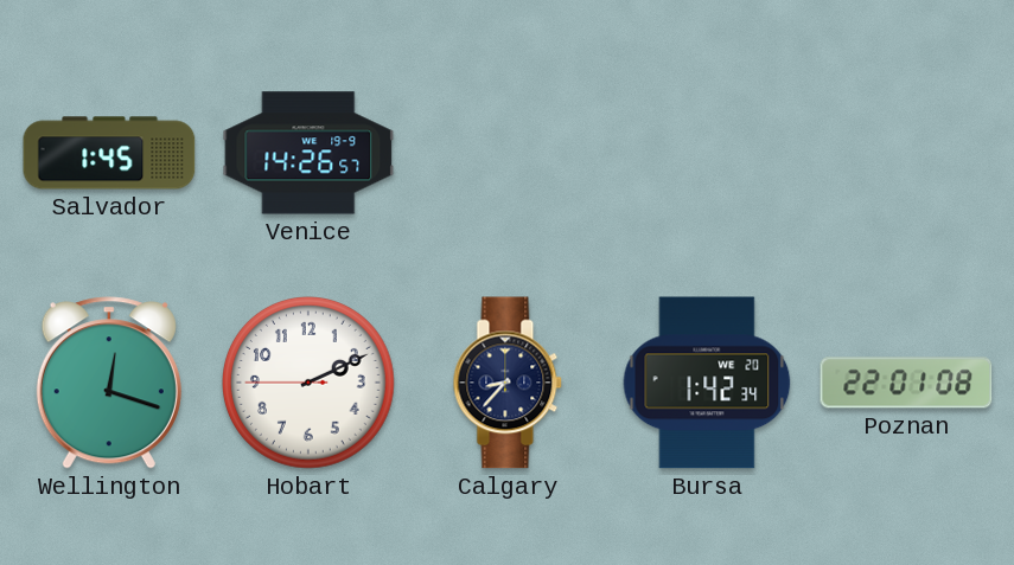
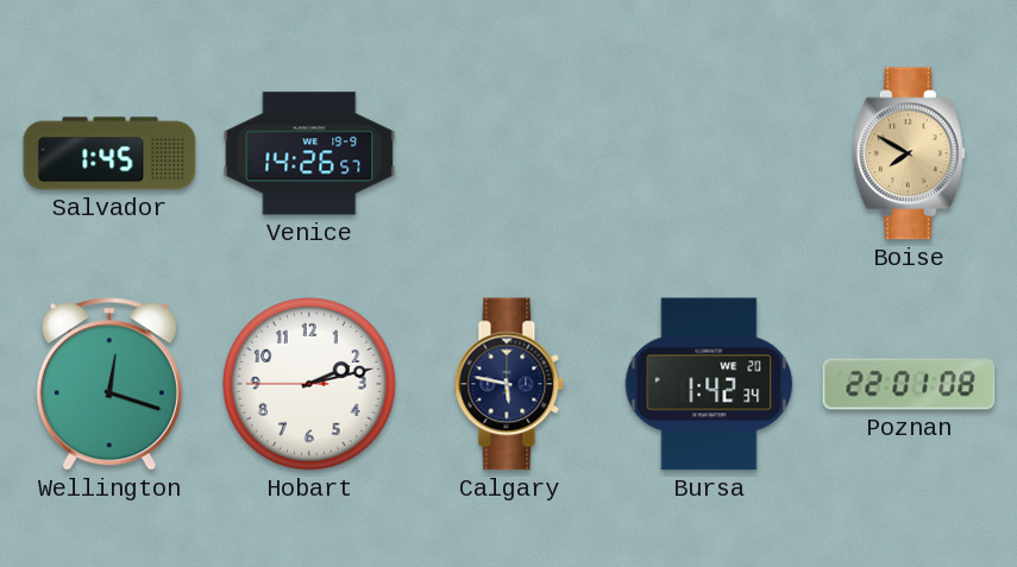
Boise: none -> 7:50 (909, 153)
Hobart: 2:10 -> 2:12 (309, 384)
Calgary: 8:37 -> 5:47 (509, 384)
